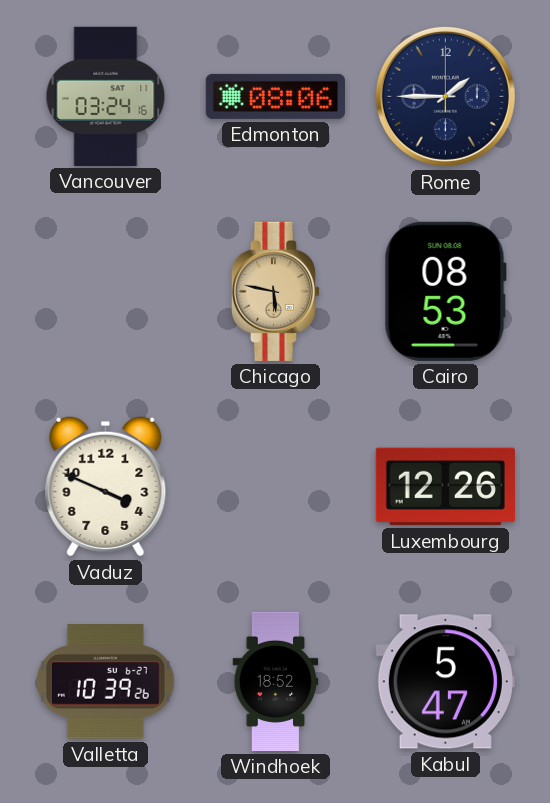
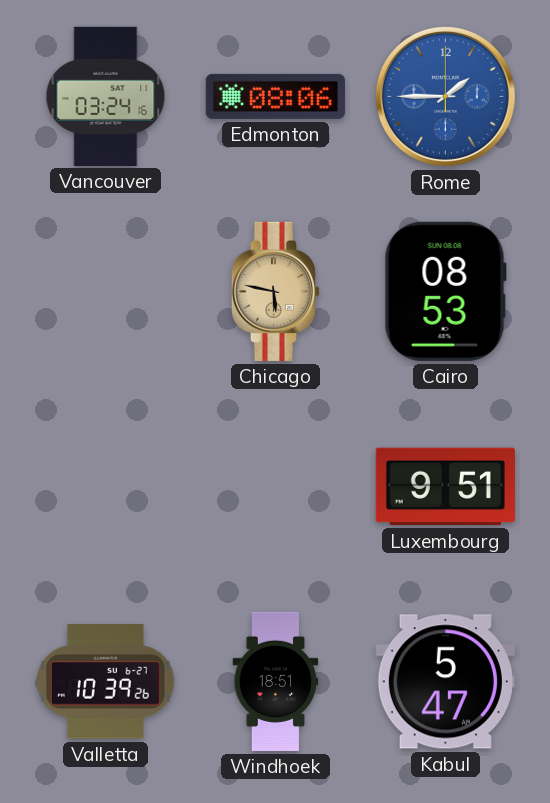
Rome dial: navy -> blue (445, 96)
Vaduz: 3:49 -> none (106, 487)
Luxembourg: 12:26 -> 9:51 (445, 487)
Windhoek: 18:52 -> 18:51 (276, 681)
